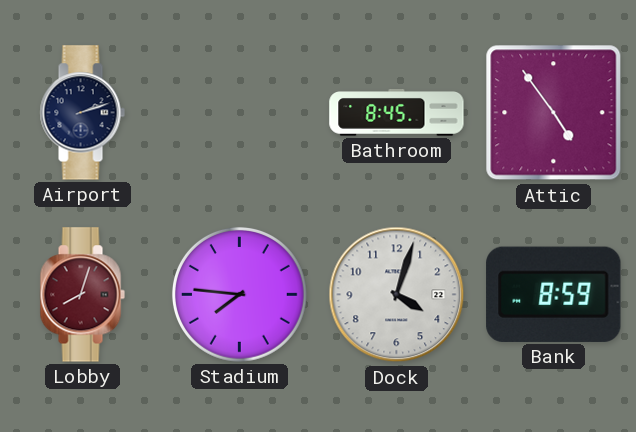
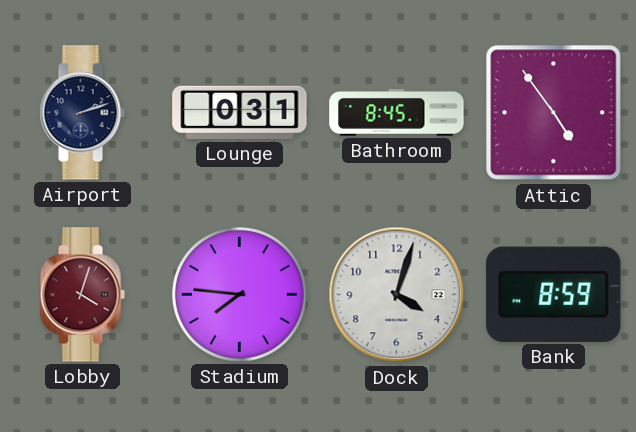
Lounge: none -> 0:31 (240, 112)
Lobby: 8:03 -> 4:03 (82, 295)
